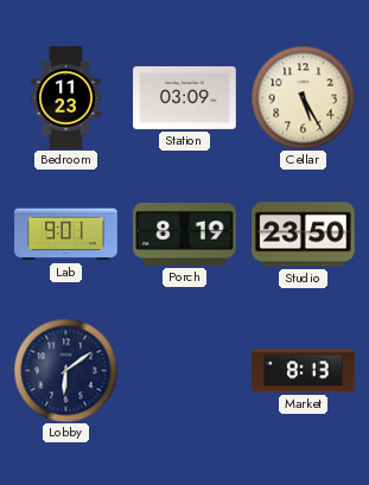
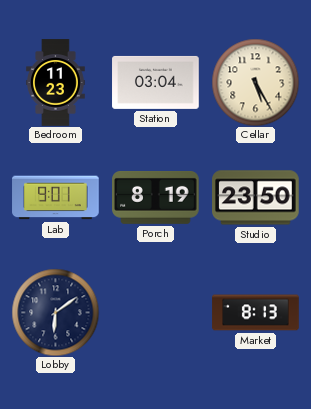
Station: 03:09 -> 03:04 (156, 82)
